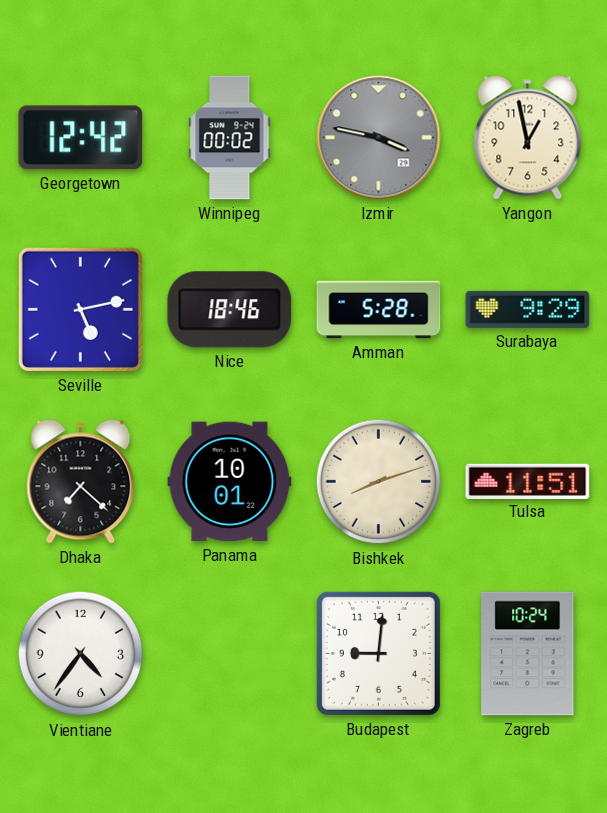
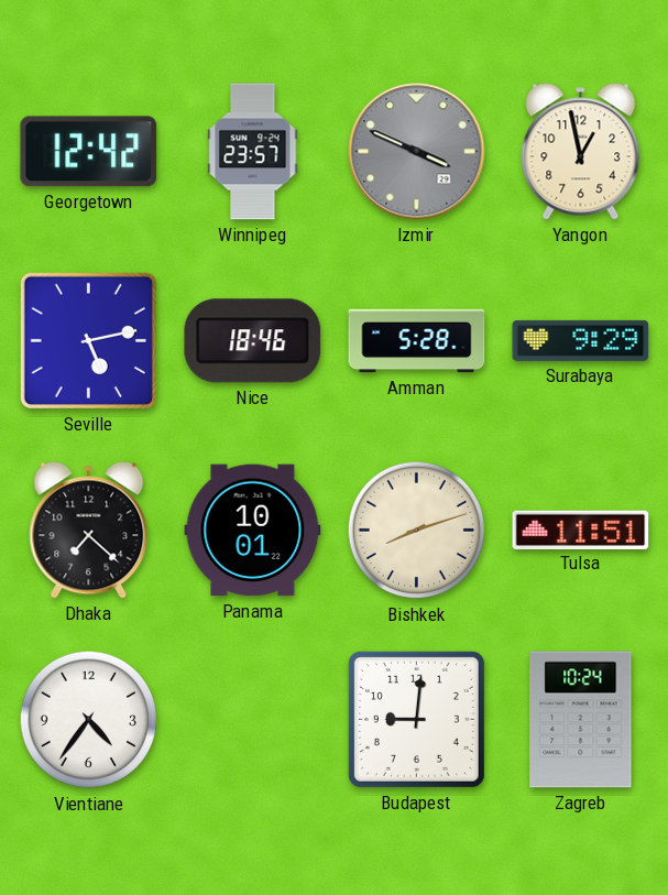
Winnipeg: 00:02 -> 23:57 (253, 152)
Izmir: 3:47 -> 3:49 (417, 152)
